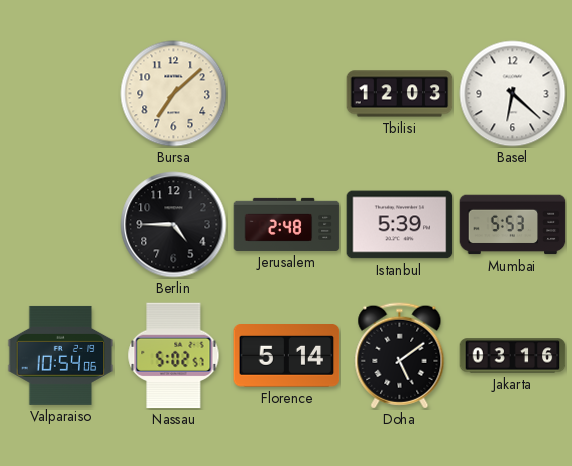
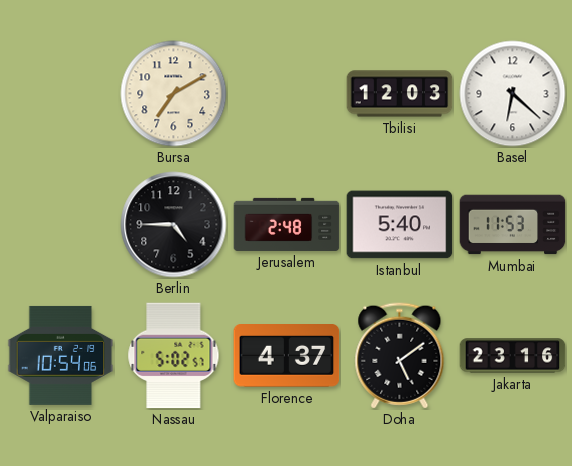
Bursa: 7:08 -> 7:10 (174, 94)
Istanbul: 5:39 -> 5:40 (400, 225)
Mumbai: 5:53 -> 11:53 (513, 225)
Florence: 5:14 -> 4:37 (287, 356)
Jakarta: 03:16 -> 23:16 (513, 356)
